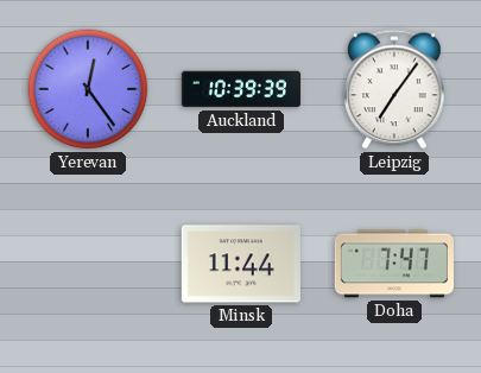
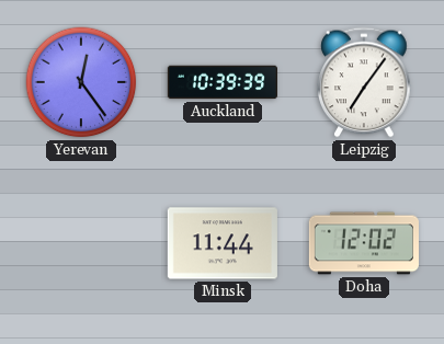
Doha: 7:47 -> 12:02 (364, 243)
